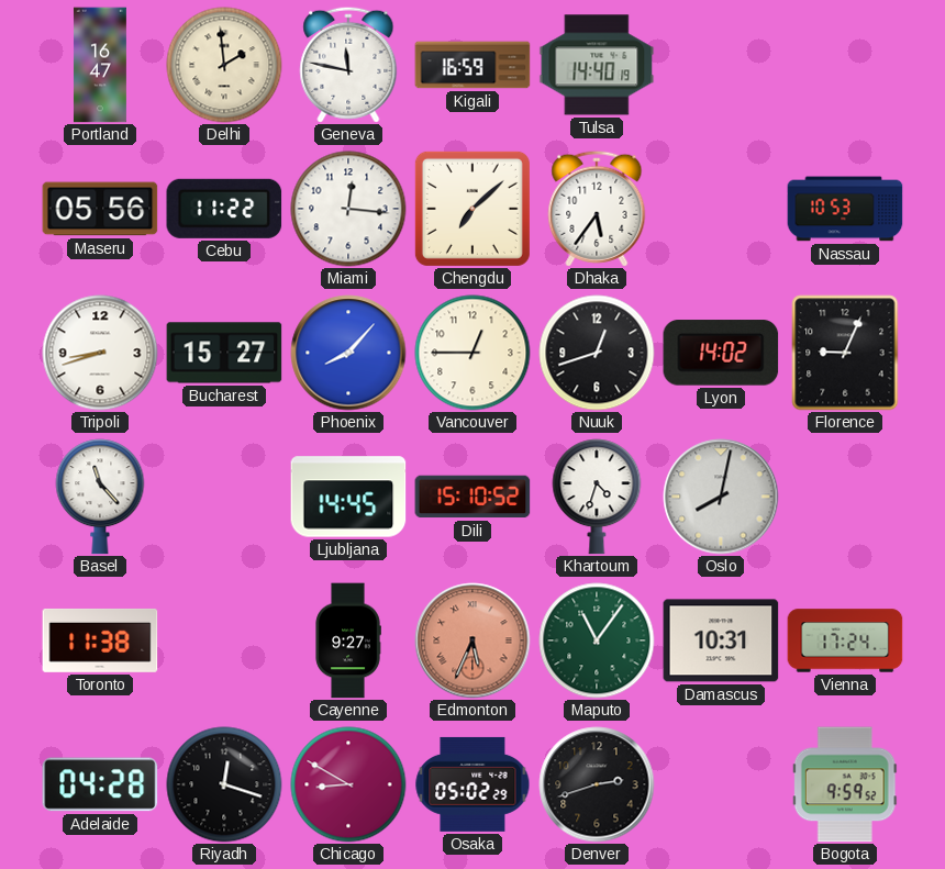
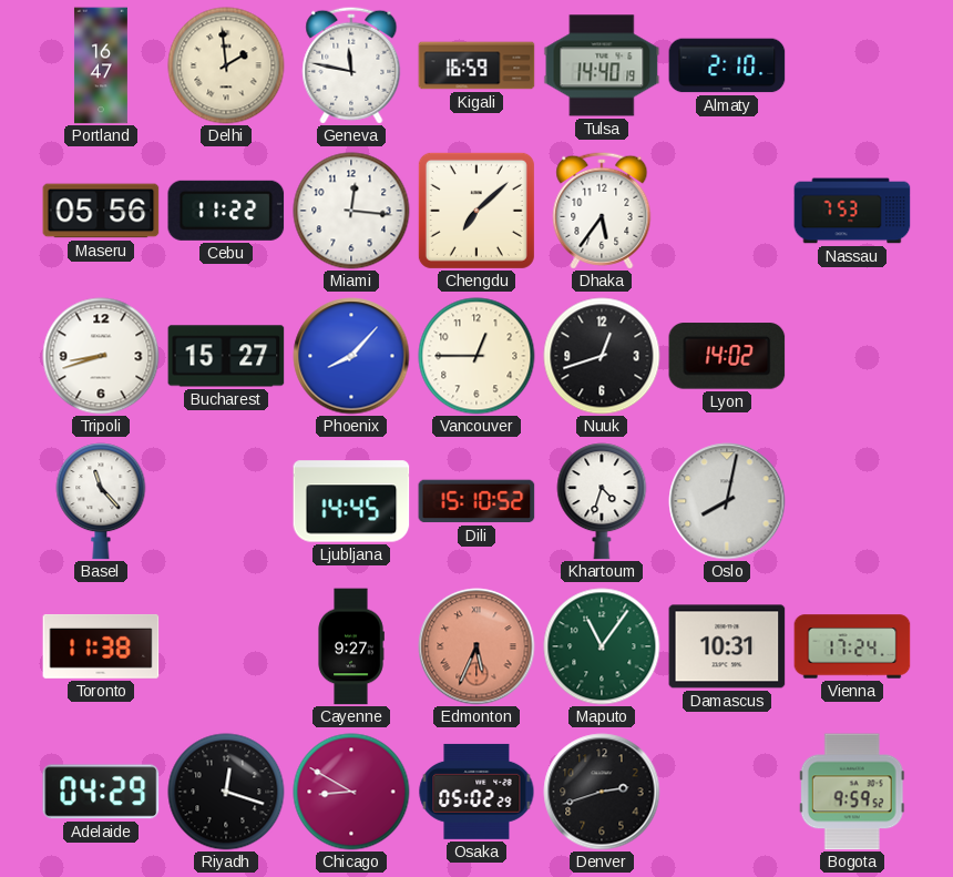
Almaty: none -> 2:10 (727, 65)
Nassau: 10:53 -> 7:53 (852, 211)
Florence: 9:04 -> none (845, 353)
Adelaide: 04:28 -> 04:29 (101, 792)
